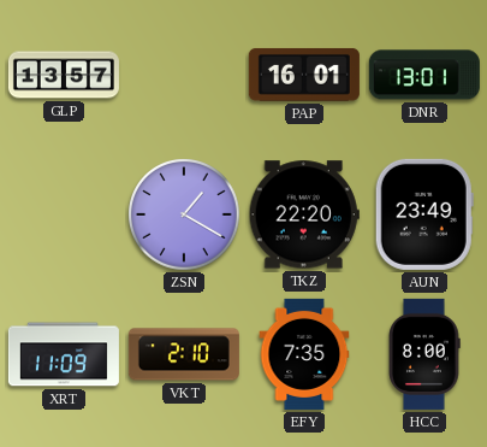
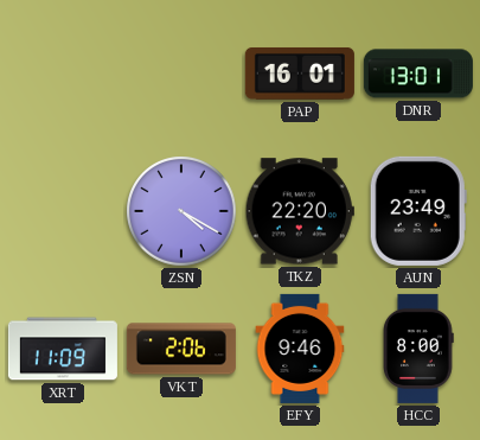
GLP: 13:57 -> none (64, 75)
ZSN: 1:20 -> 4:20 (181, 211)
VKT: 2:10 -> 2:06 (181, 349)
EFY: 7:35 -> 9:46 (300, 349)
